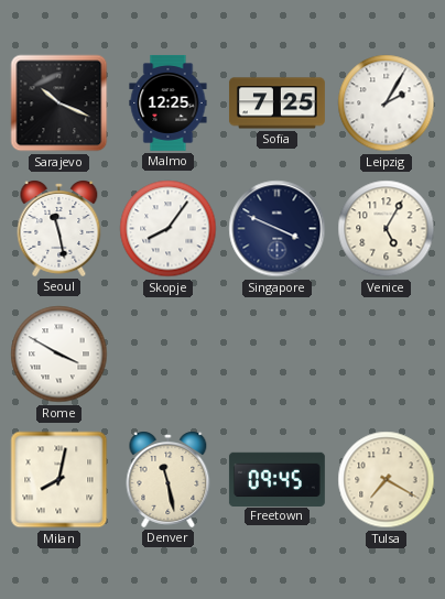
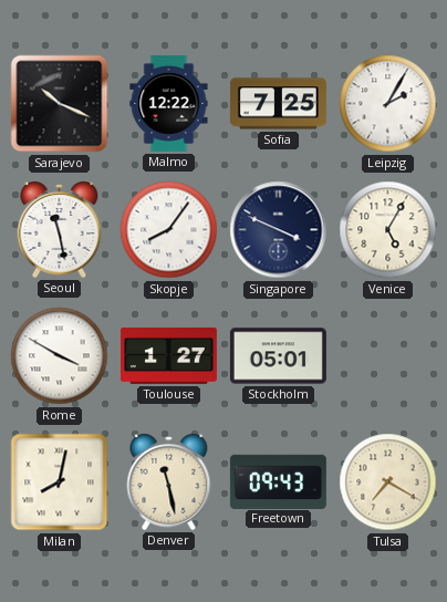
Malmo: 12:25 -> 12:22 (169, 103)
Toulouse: none -> 1:27 (168, 355)
Stockholm: none -> 05:01 (278, 356)
Freetown: 09:45 -> 09:43 (278, 481)
